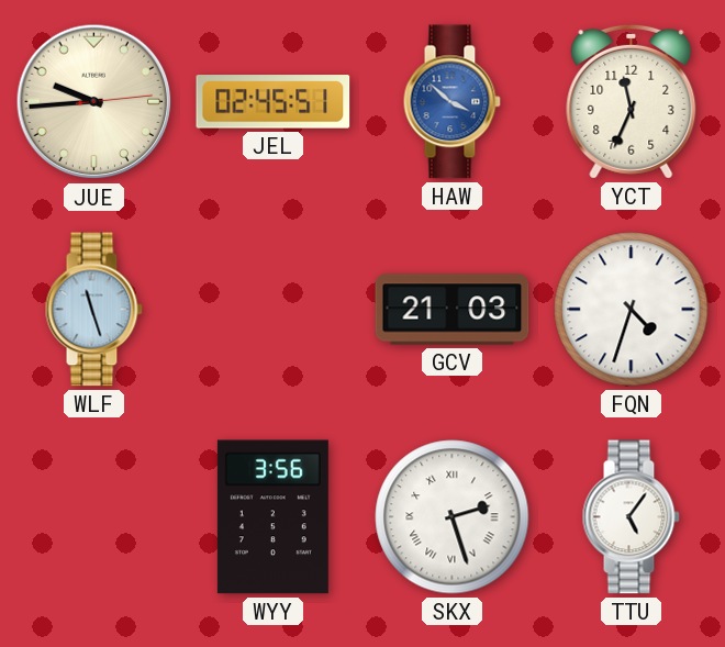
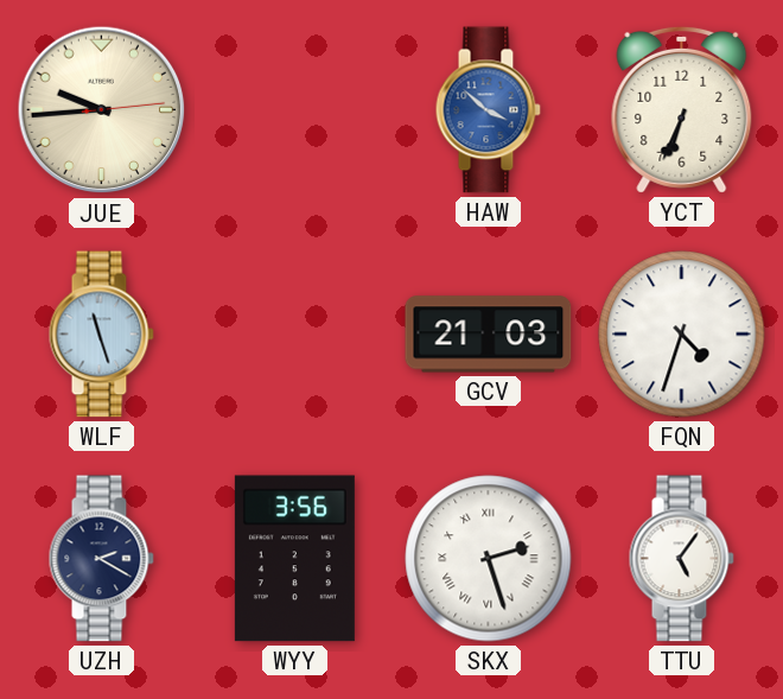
JEL: 02:45 -> none (274, 102)
YCT: 11:34 -> 6:34 (682, 109)
UZH: none -> 2:20 (101, 559)
